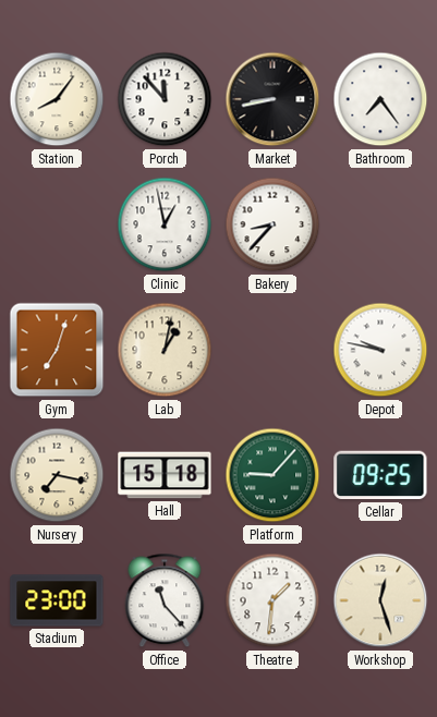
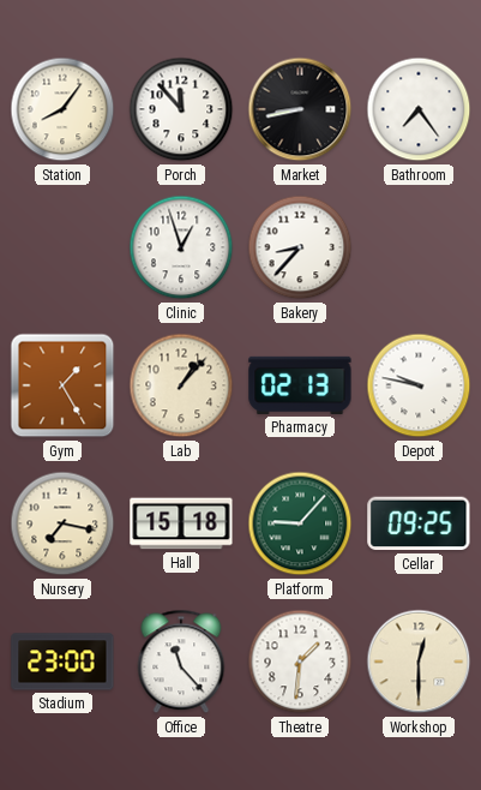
Clinic: 12:58 -> 12:57 (181, 247)
Gym: 7:03 -> 1:25 (62, 385)
Lab: 1:02 -> 1:07 (181, 385)
Pharmacy: none -> 02:13 (300, 385)
Workshop: 12:27 -> 12:30 (419, 662)
